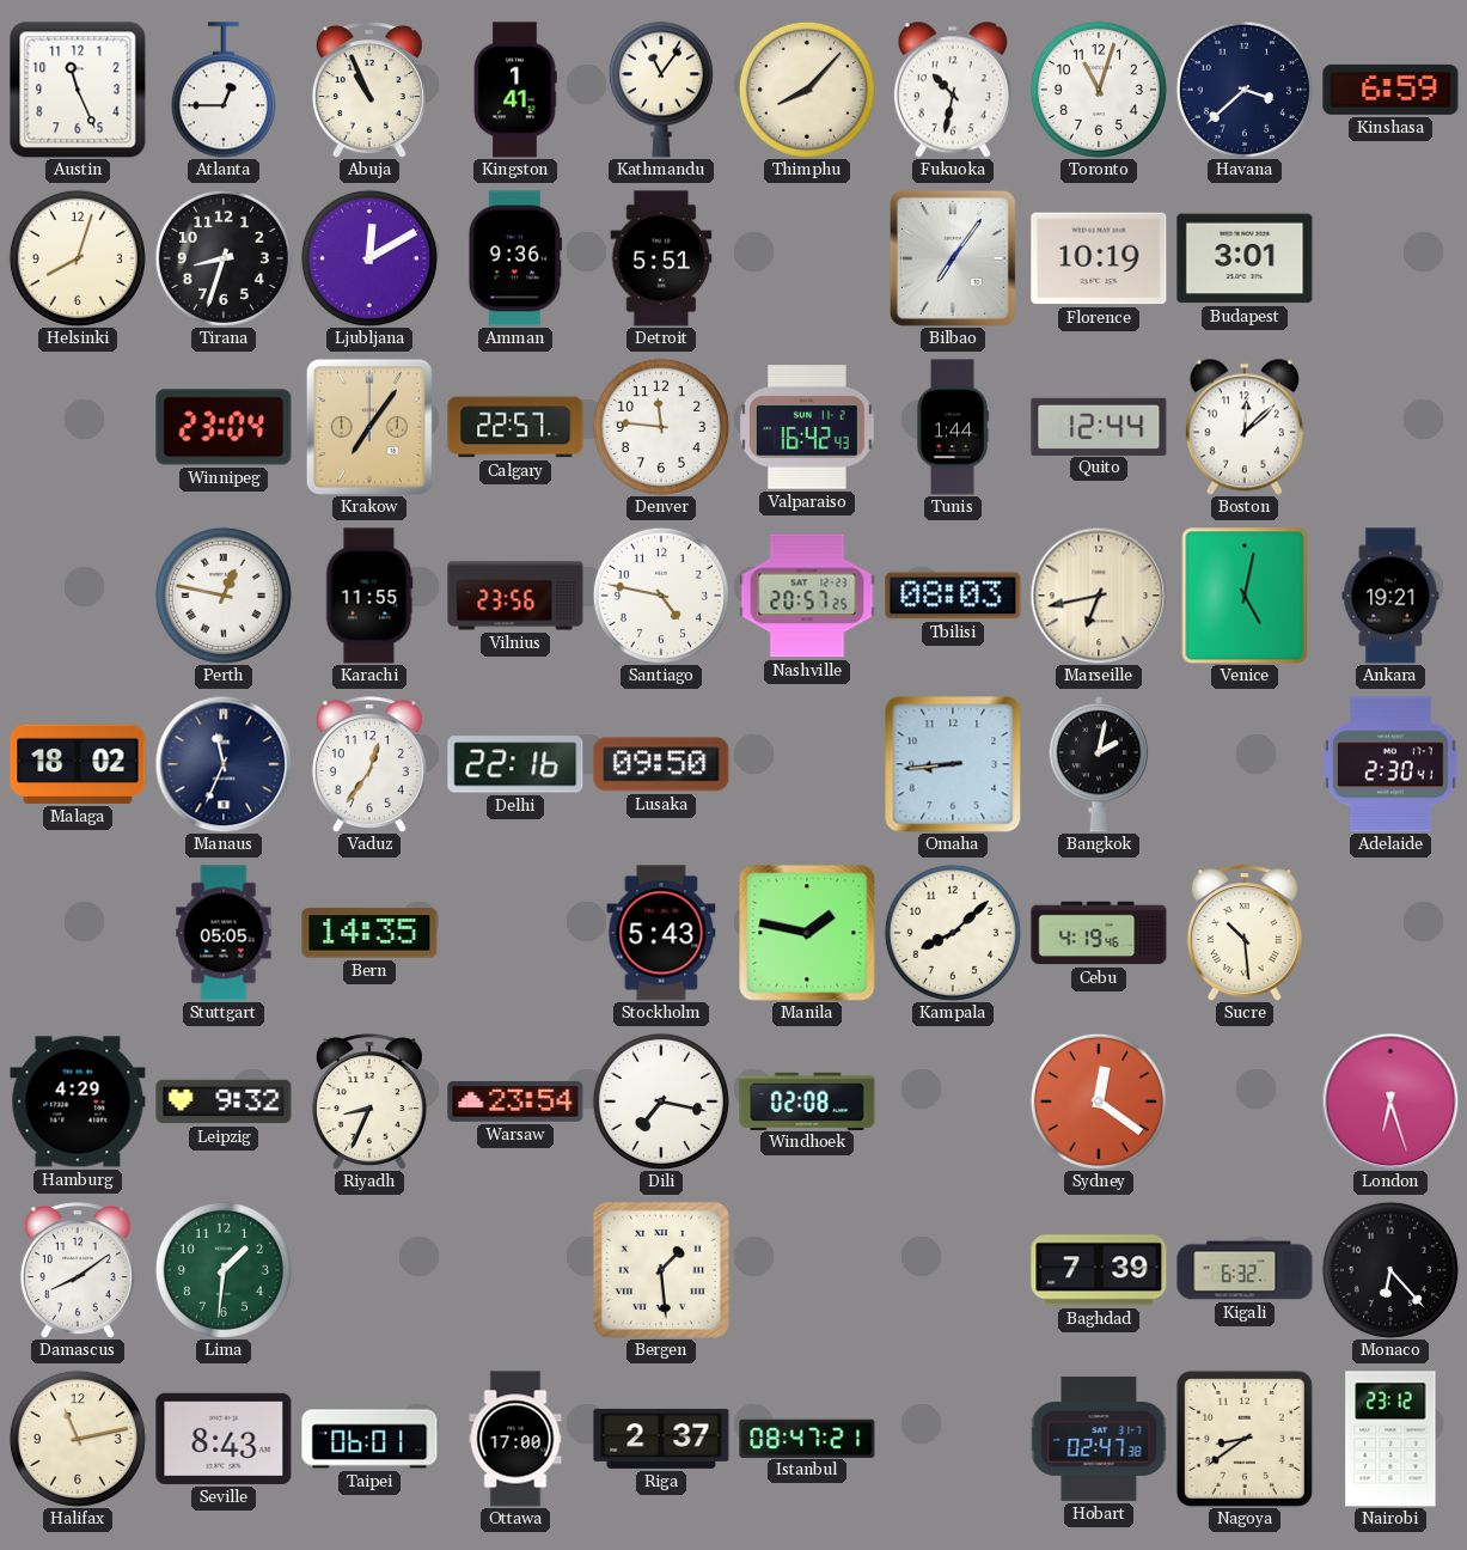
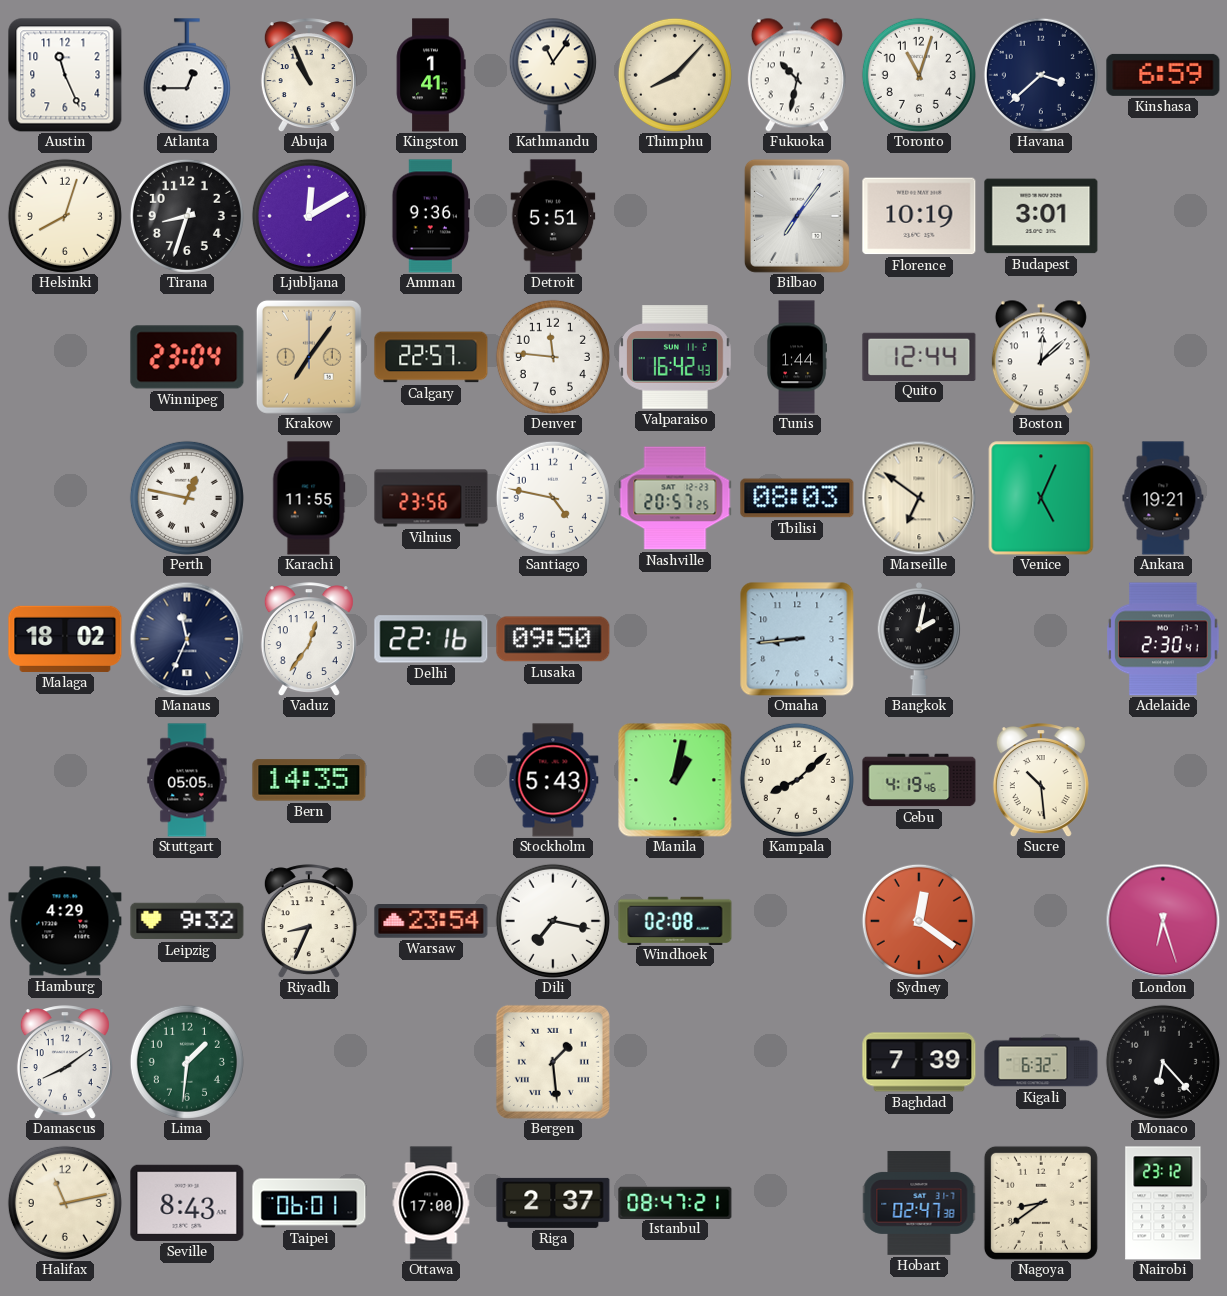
Marseille: 6:43 -> 6:51 (919, 498)
Venice: 5:02 -> 5:04 (1041, 498)
Manila: 1:47 -> 1:02 (675, 780)
